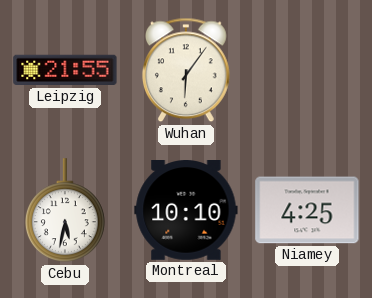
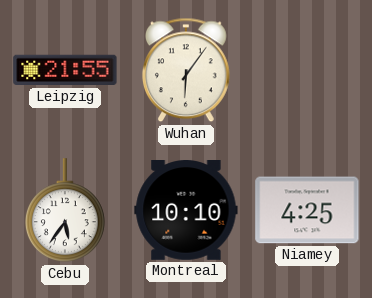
Cebu: 5:32 -> 5:36 (65, 211)
